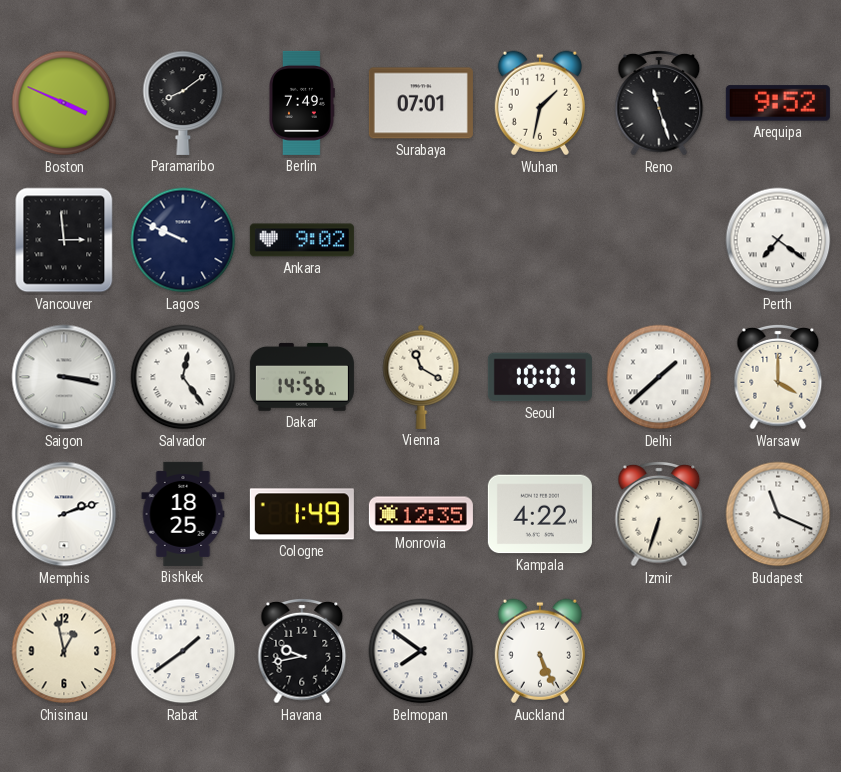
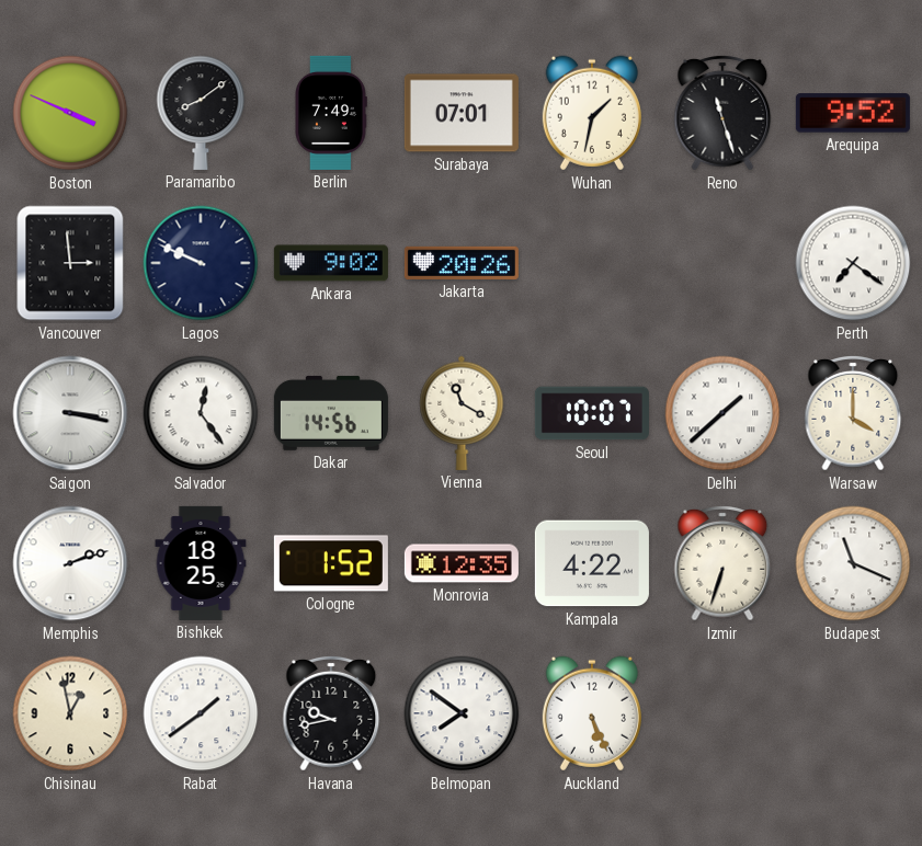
Jakarta: none -> 20:26 (462, 263)
Cologne: 1:49 -> 1:52 (331, 563)
